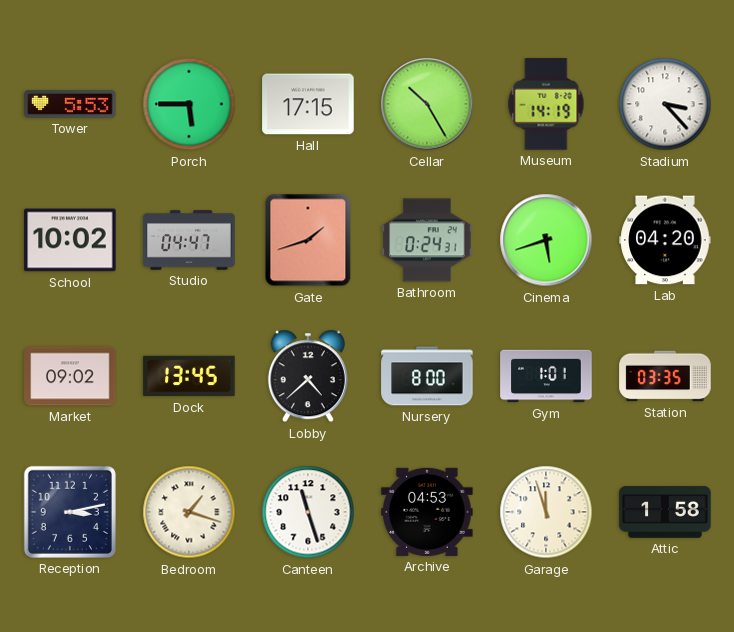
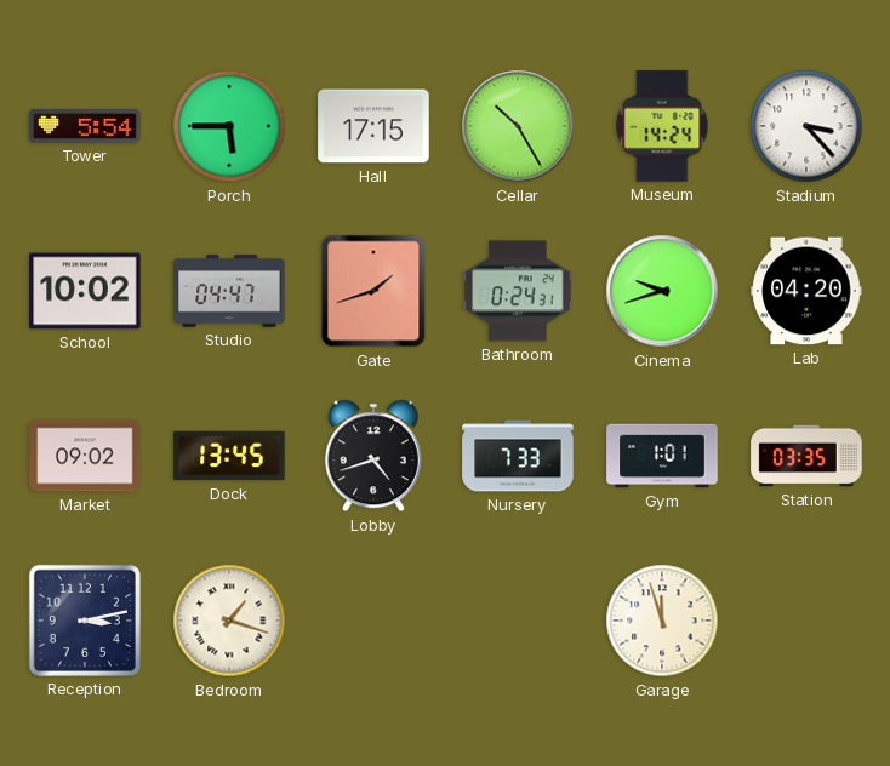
Tower: 5:53 -> 5:54 (85, 126)
Museum: 14:19 -> 14:24 (662, 126)
Cinema: 5:42 -> 9:42 (662, 291)
Lobby: 4:38 -> 4:42 (373, 456)
Nursery: 8:00 -> 7:33 (518, 456)
Canteen: 11:27 -> none (308, 512)
Archive: 04:53 -> none (427, 512)
Attic: 1:58 -> none (665, 512)
